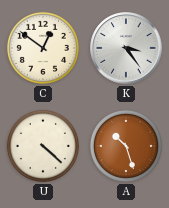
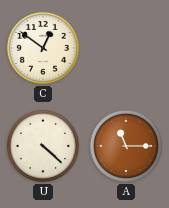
K: 3:24 -> none (126, 48)
A: 10:27 -> 11:15 (126, 146)
